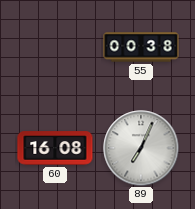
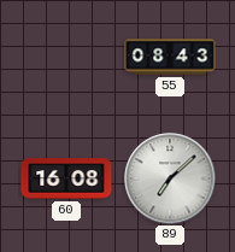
55: 00:38 -> 08:43 (170, 57)
89: 7:04 -> 7:08 (170, 178)
